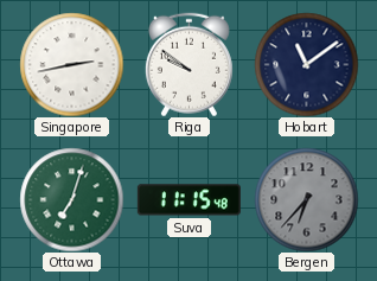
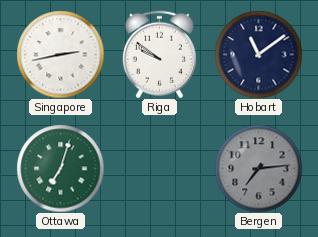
Suva: 11:15 -> none (188, 200)
Bergen: 6:37 -> 7:14 (258, 168)
